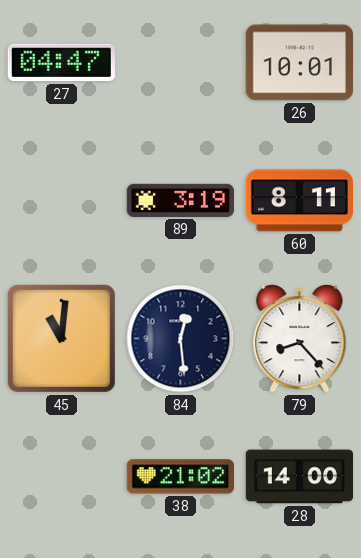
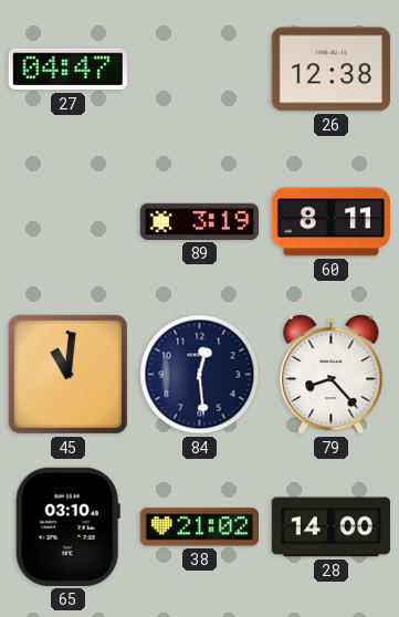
26: 10:01 -> 12:38 (330, 70)
65: none -> 03:10 (67, 526)
